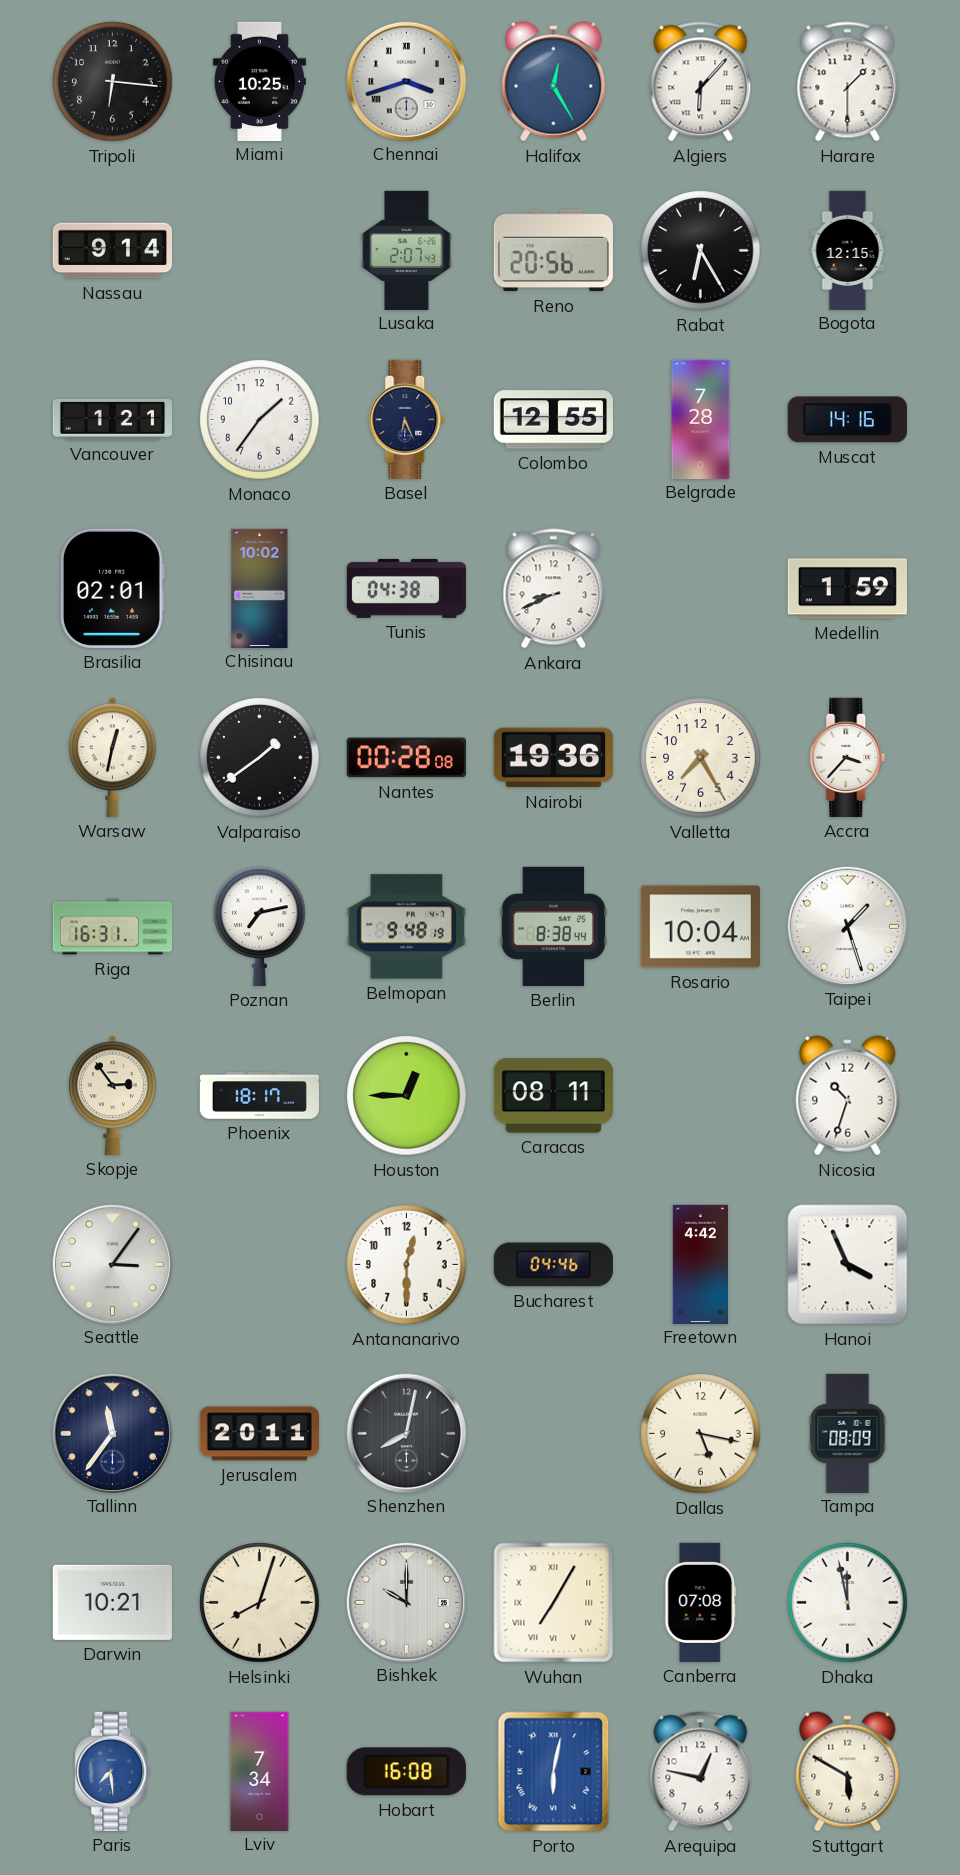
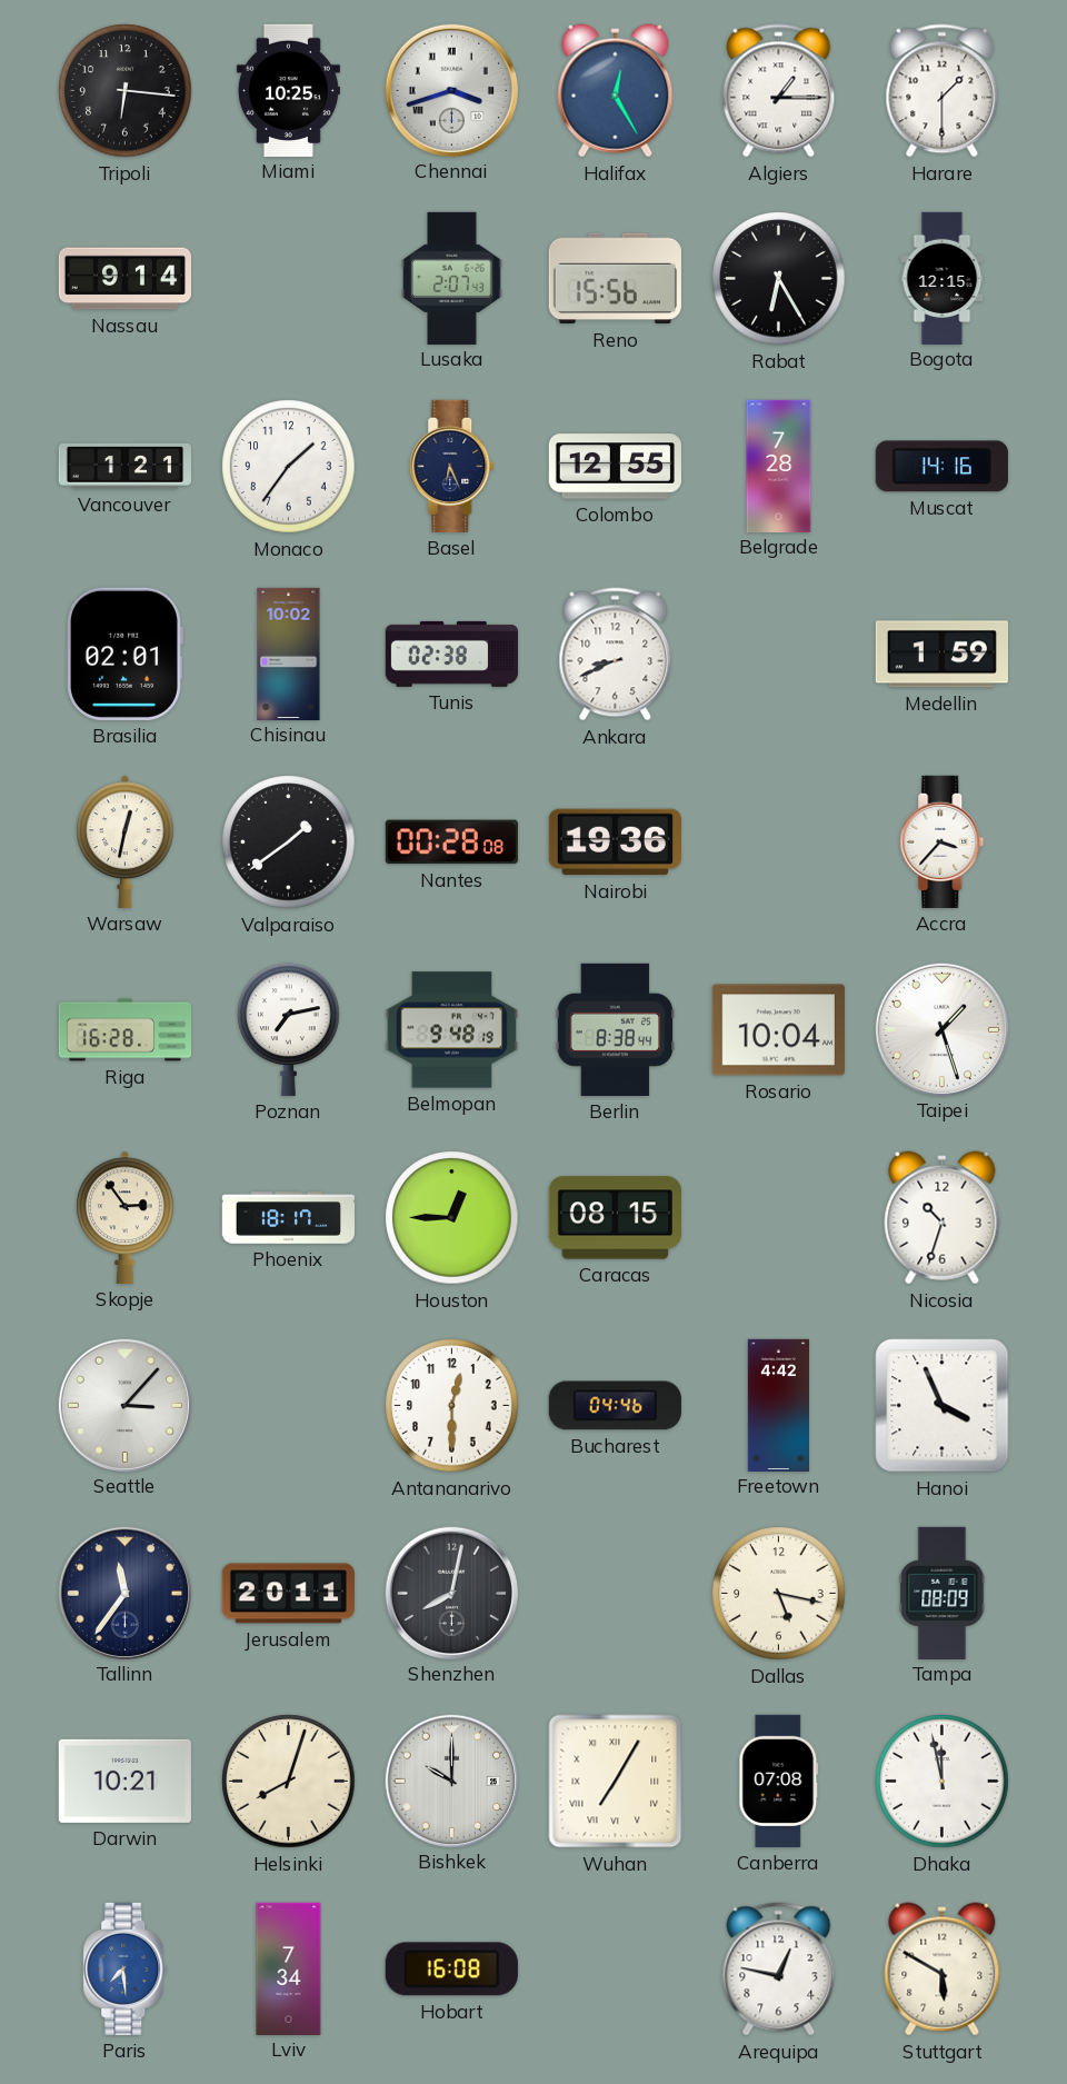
Algiers: 6:07 -> 1:15 (779, 91)
Reno: 20:56 -> 15:56 (615, 279)
Tunis: 04:38 -> 02:38 (451, 654)
Valletta: 7:25 -> none (701, 758)
Riga: 16:31 -> 16:28 (124, 1030)
Caracas: 08:11 -> 08:15 (615, 1218)
Seattle: 3:06 -> 3:07 (124, 1405)
Porto: 6:02 -> none (554, 1772)
